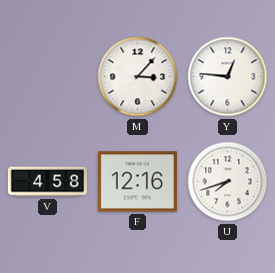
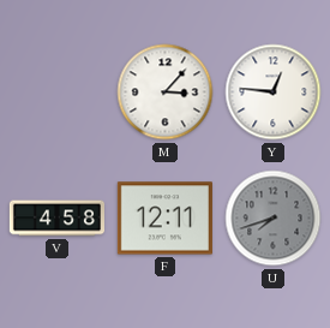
F: 12:16 -> 12:11 (164, 219)
U dial: white -> grey (274, 219)
